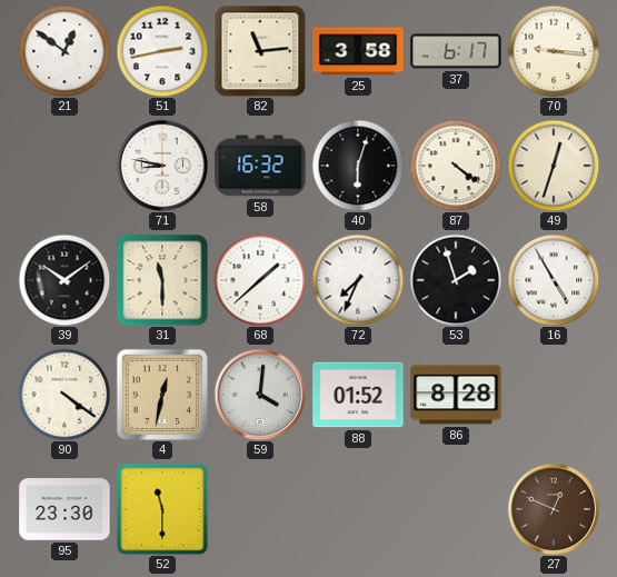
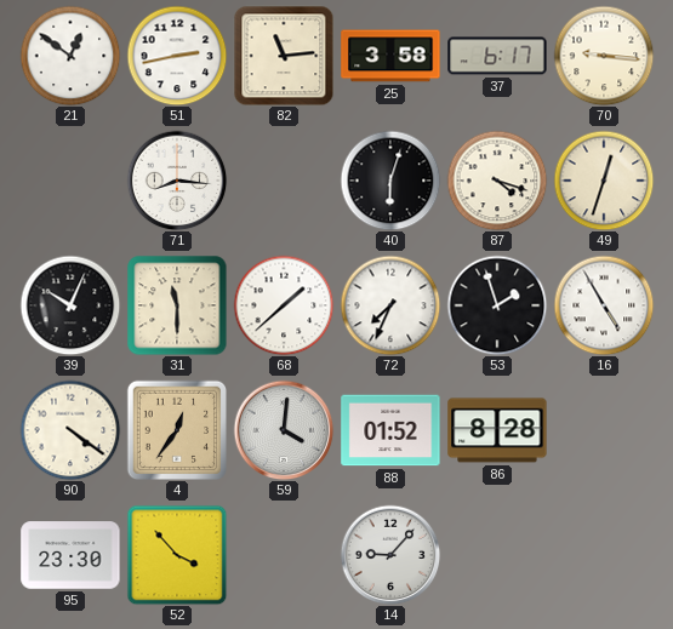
71: 8:47 -> 8:16 (177, 181)
58: 16:32 -> none (260, 166)
87: 4:21 -> 4:18 (497, 181)
39: 10:09 -> 10:04 (70, 305)
4: 12:32 -> 12:36 (176, 429)
52: 11:30 -> 3:53 (177, 555)
14: none -> 9:07 (390, 555)
27: 12:49 -> none (554, 509)
